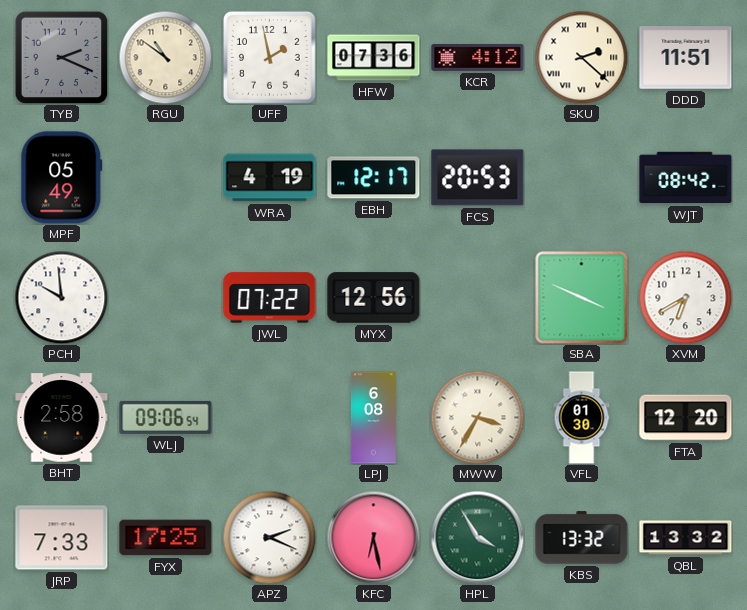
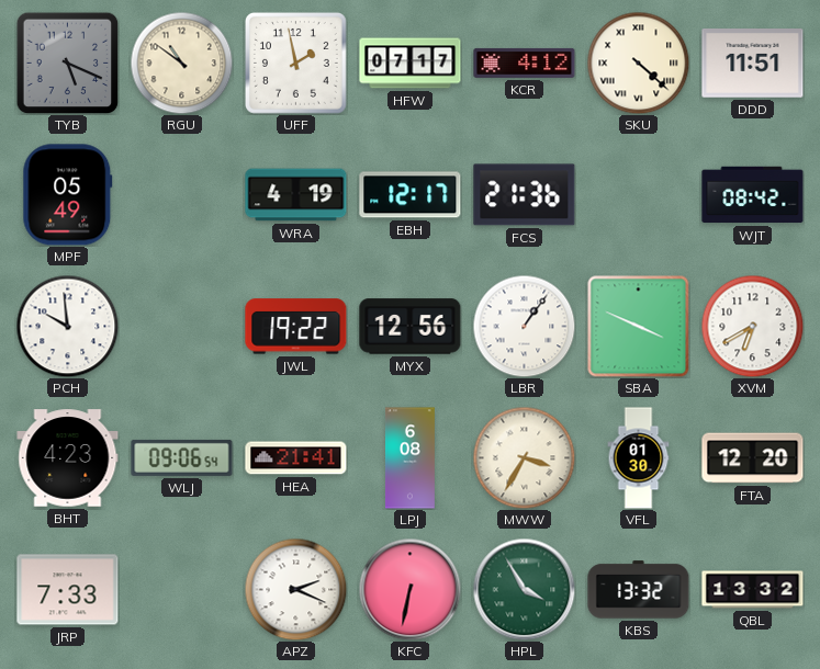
TYB: 2:19 -> 5:19 (67, 63)
HFW: 07:36 -> 07:17 (411, 64)
SKU: 2:22 -> 4:22 (638, 63)
FCS: 20:53 -> 21:36 (525, 195)
JWL: 07:22 -> 19:22 (296, 327)
LBR: none -> 1:06 (524, 326)
BHT: 2:58 -> 4:23 (68, 458)
HEA: none -> 21:41 (296, 458)
FYX: 17:25 -> none (166, 538)
KFC: 6:28 -> 6:32 (409, 589)
